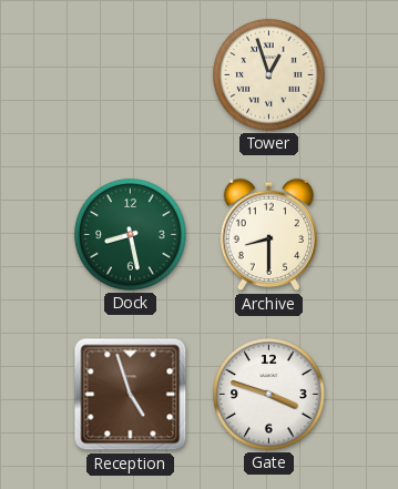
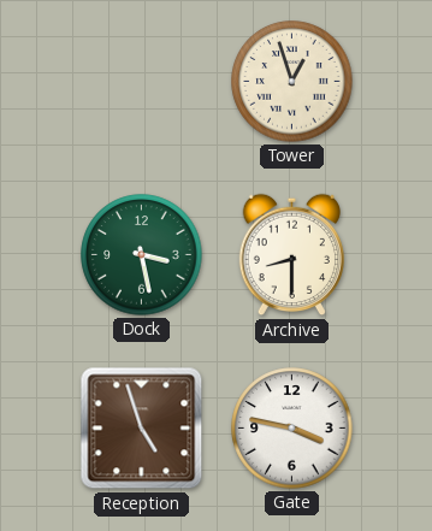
Dock: 8:28 -> 3:28 (142, 255)
Gate: 3:48 -> 3:47 (292, 429)
